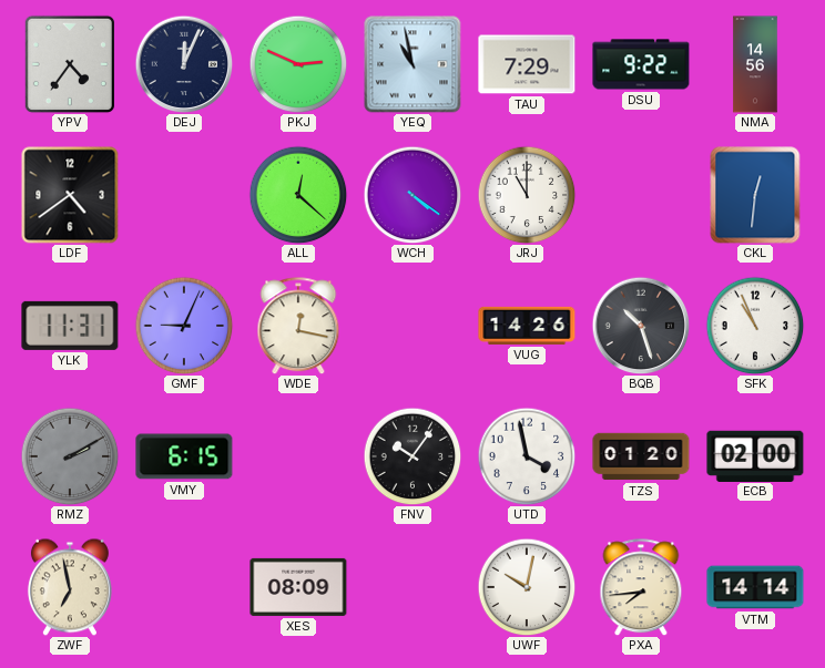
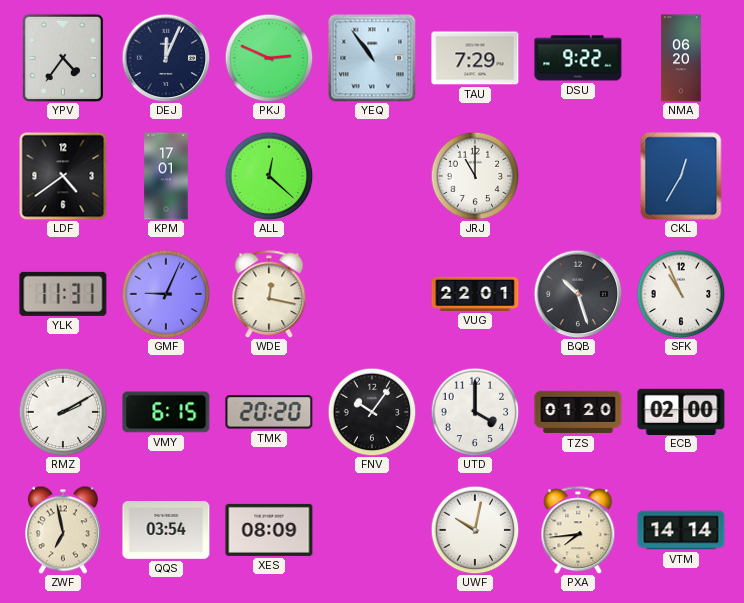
YEQ: 10:58 -> 10:54 (372, 58)
NMA: 14:56 -> 06:20 (681, 58)
KPM: none -> 17:01 (166, 176)
WCH: 4:21 -> none (412, 195)
CKL: 12:31 -> 12:35 (681, 176)
VUG: 14:26 -> 22:01 (475, 294)
RMZ dial: grey -> white (63, 412)
TMK: none -> 20:20 (269, 412)
UTD: 3:58 -> 4:00 (475, 412)
QQS: none -> 03:54 (166, 530)
